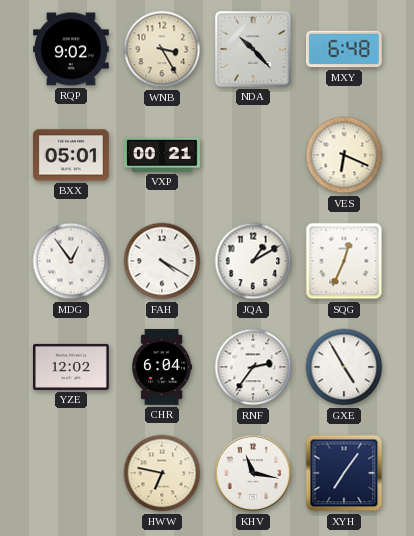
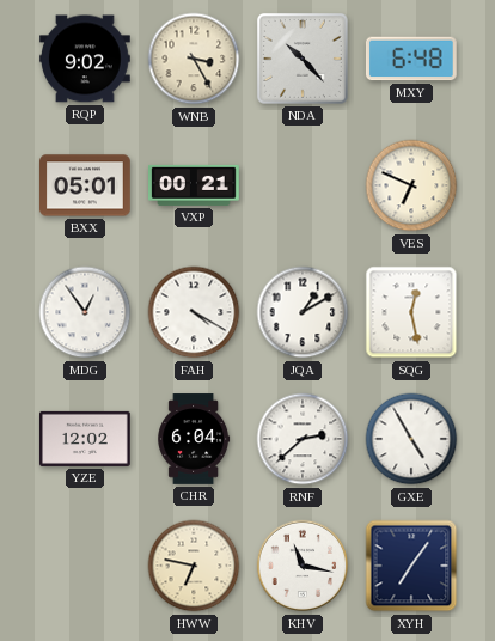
VES: 6:19 -> 6:49 (411, 185)
SQG: 12:34 -> 12:28 (411, 312)
RNF: 2:36 -> 2:38 (302, 439)
